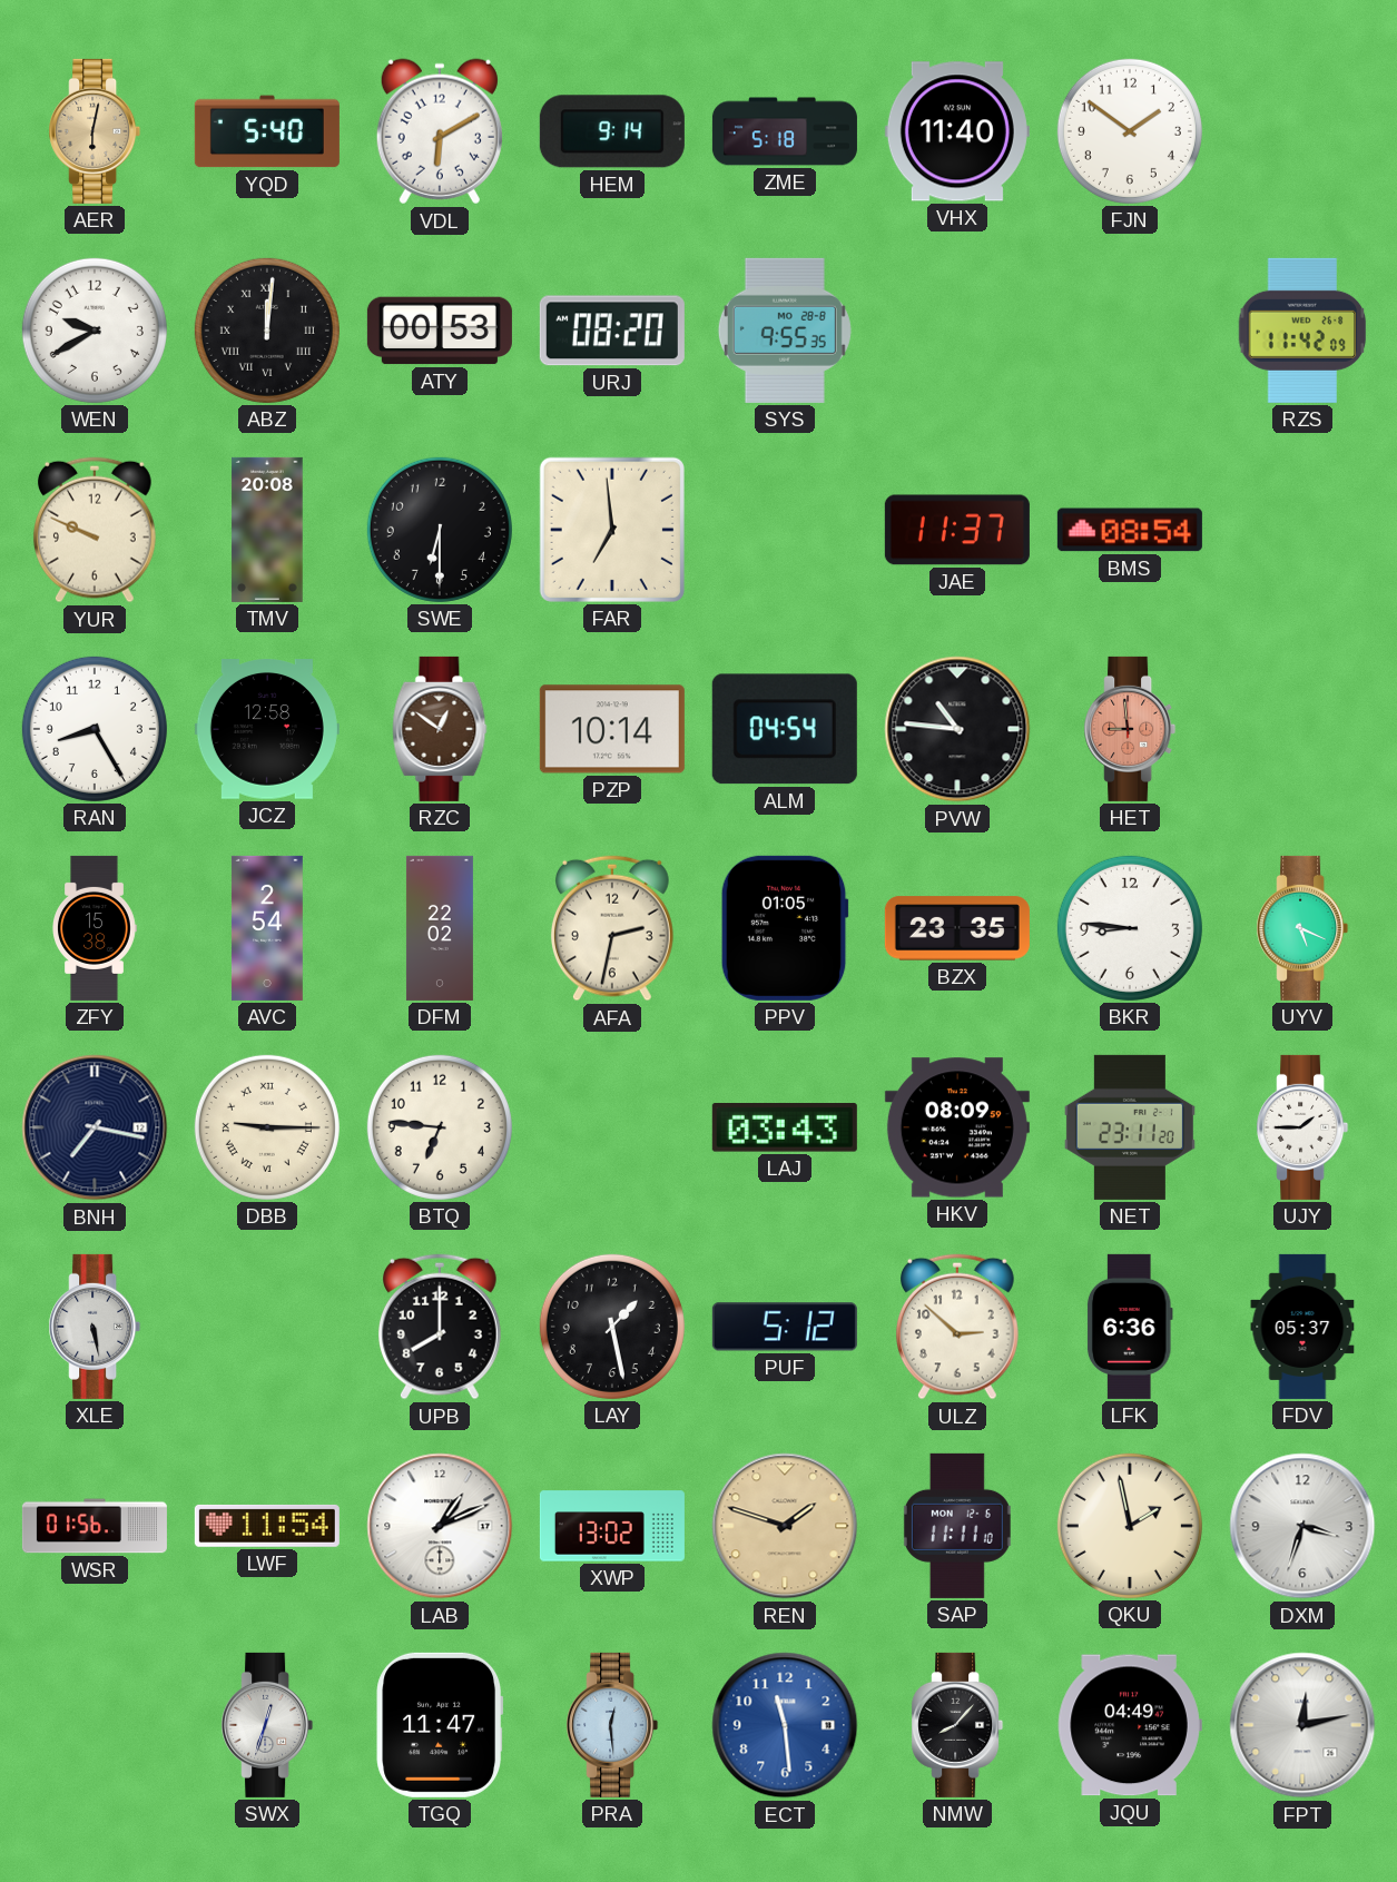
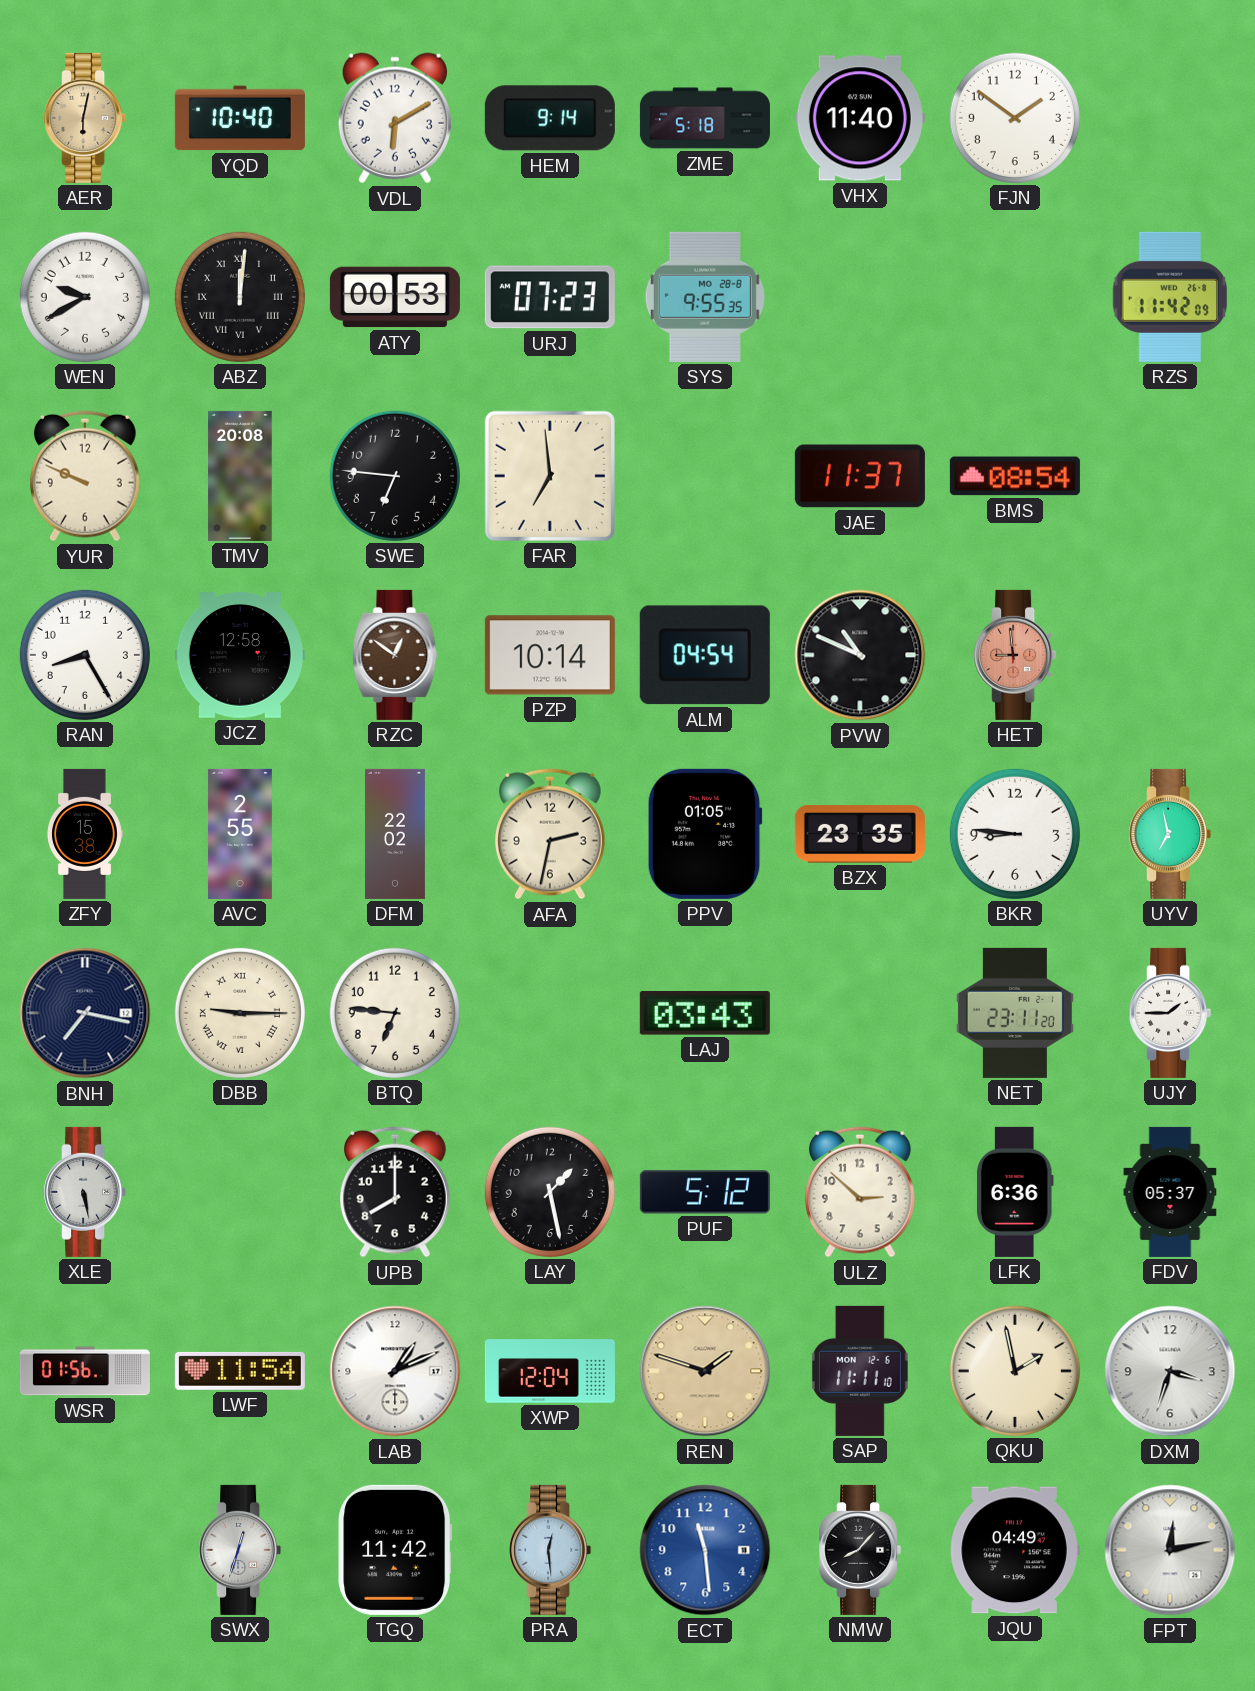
YQD: 5:40 -> 10:40 (240, 118)
URJ: 08:20 -> 07:23 (550, 297)
SWE: 6:30 -> 6:46 (395, 476)
PVW: 10:46 -> 10:49 (860, 655)
AVC: 2:54 -> 2:55 (240, 834)
UYV: 5:19 -> 6:58 (1170, 834)
HKV: 08:09 -> none (957, 1127)
XWP: 13:02 -> 12:04 (550, 1371)
TGQ: 11:47 -> 11:42 (395, 1550)
